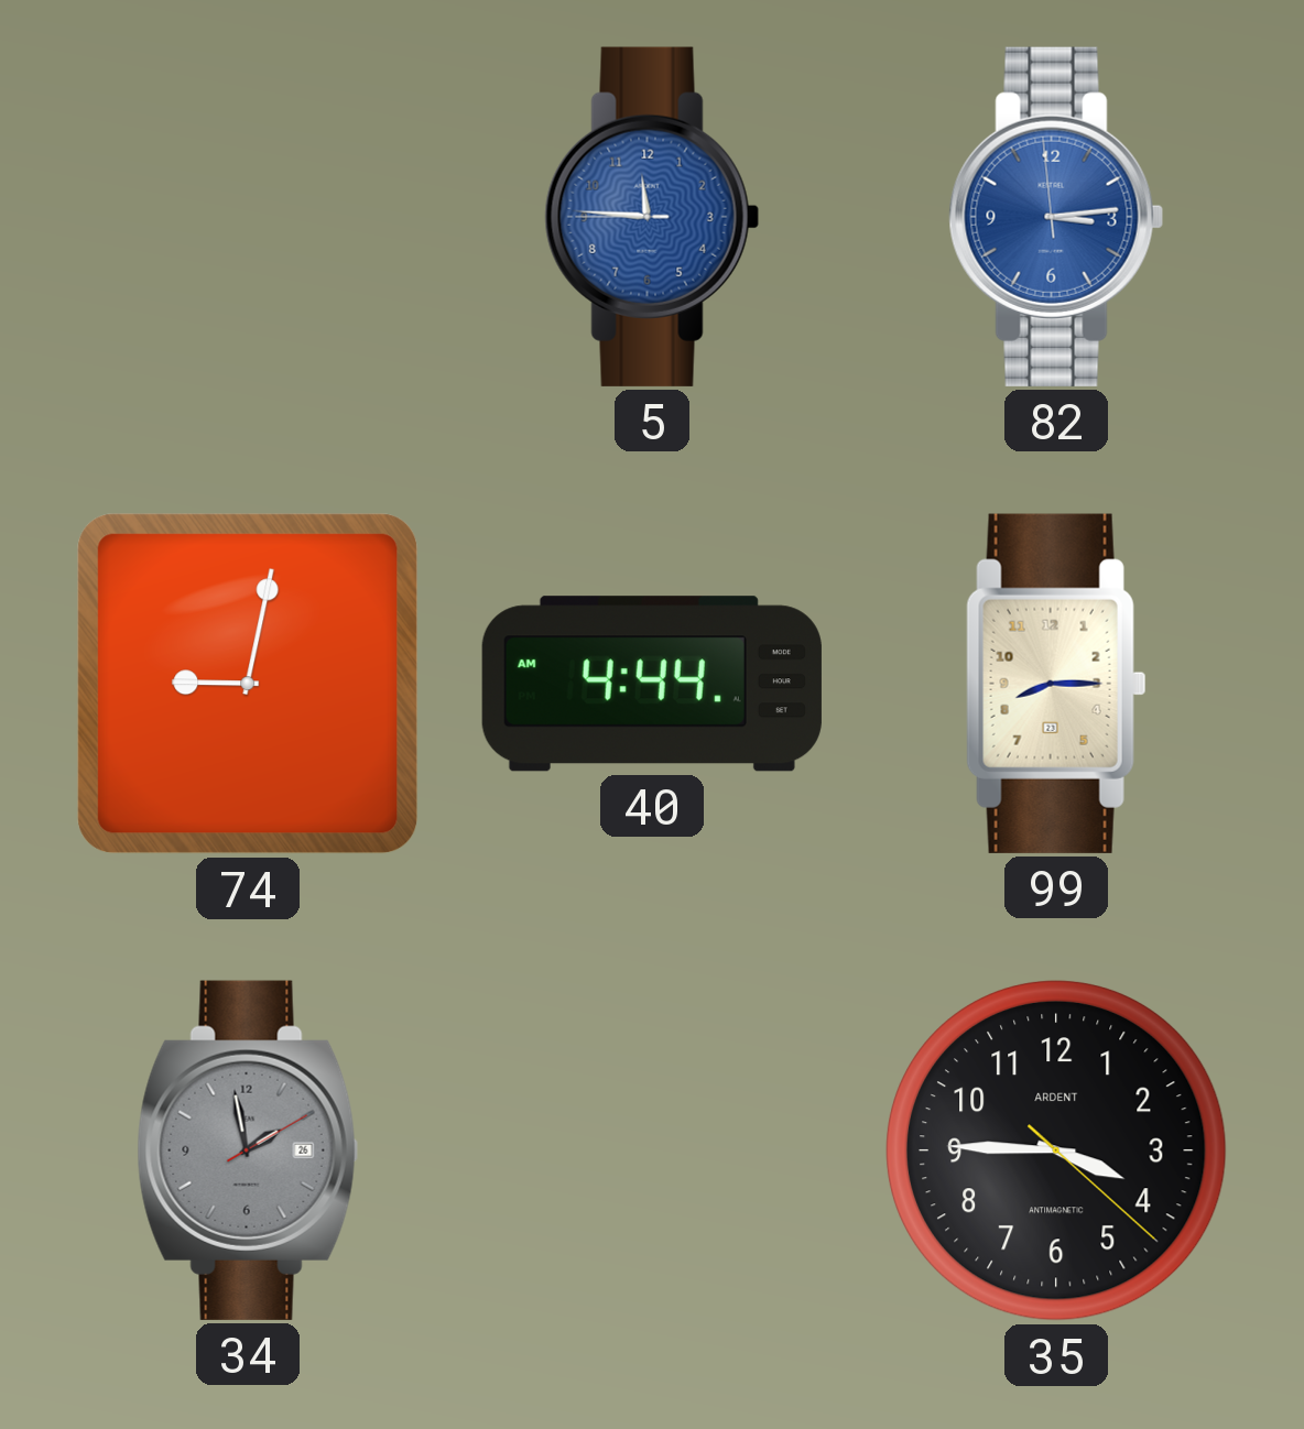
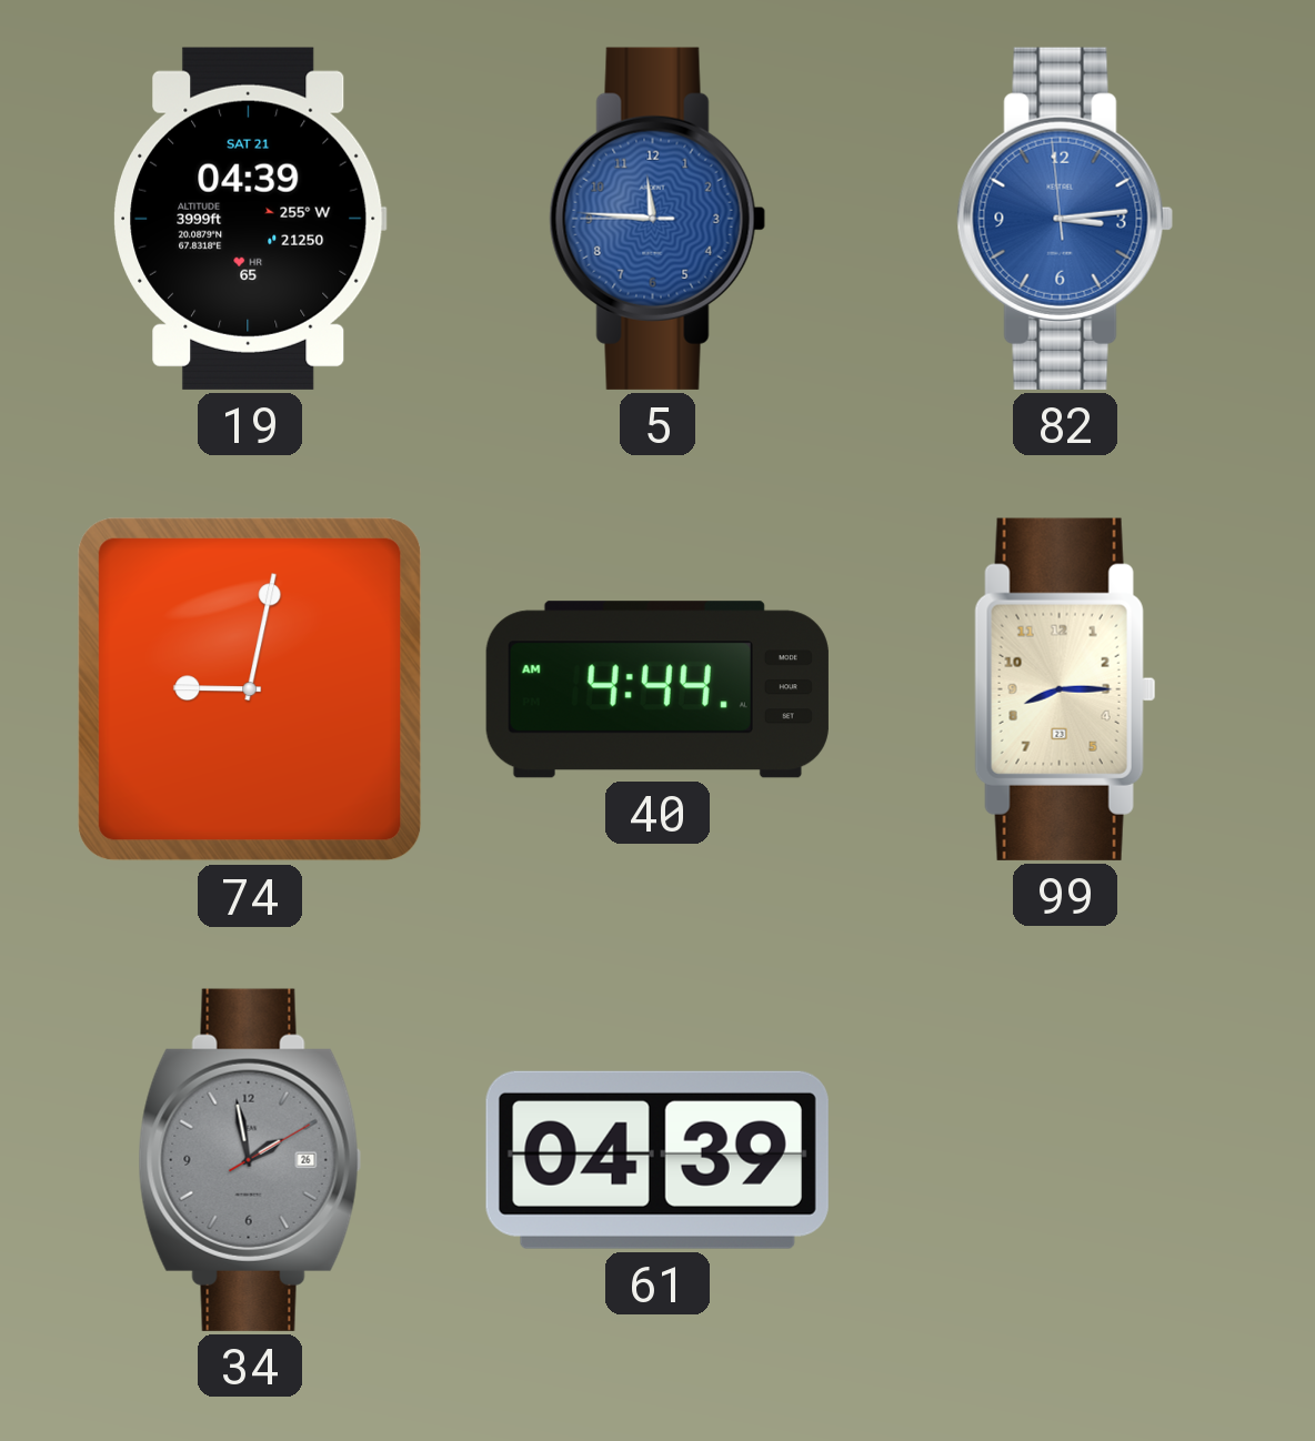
19: none -> 04:39 (250, 219)
61: none -> 04:39 (657, 1160)
35: 3:45 -> none (1056, 1150)
